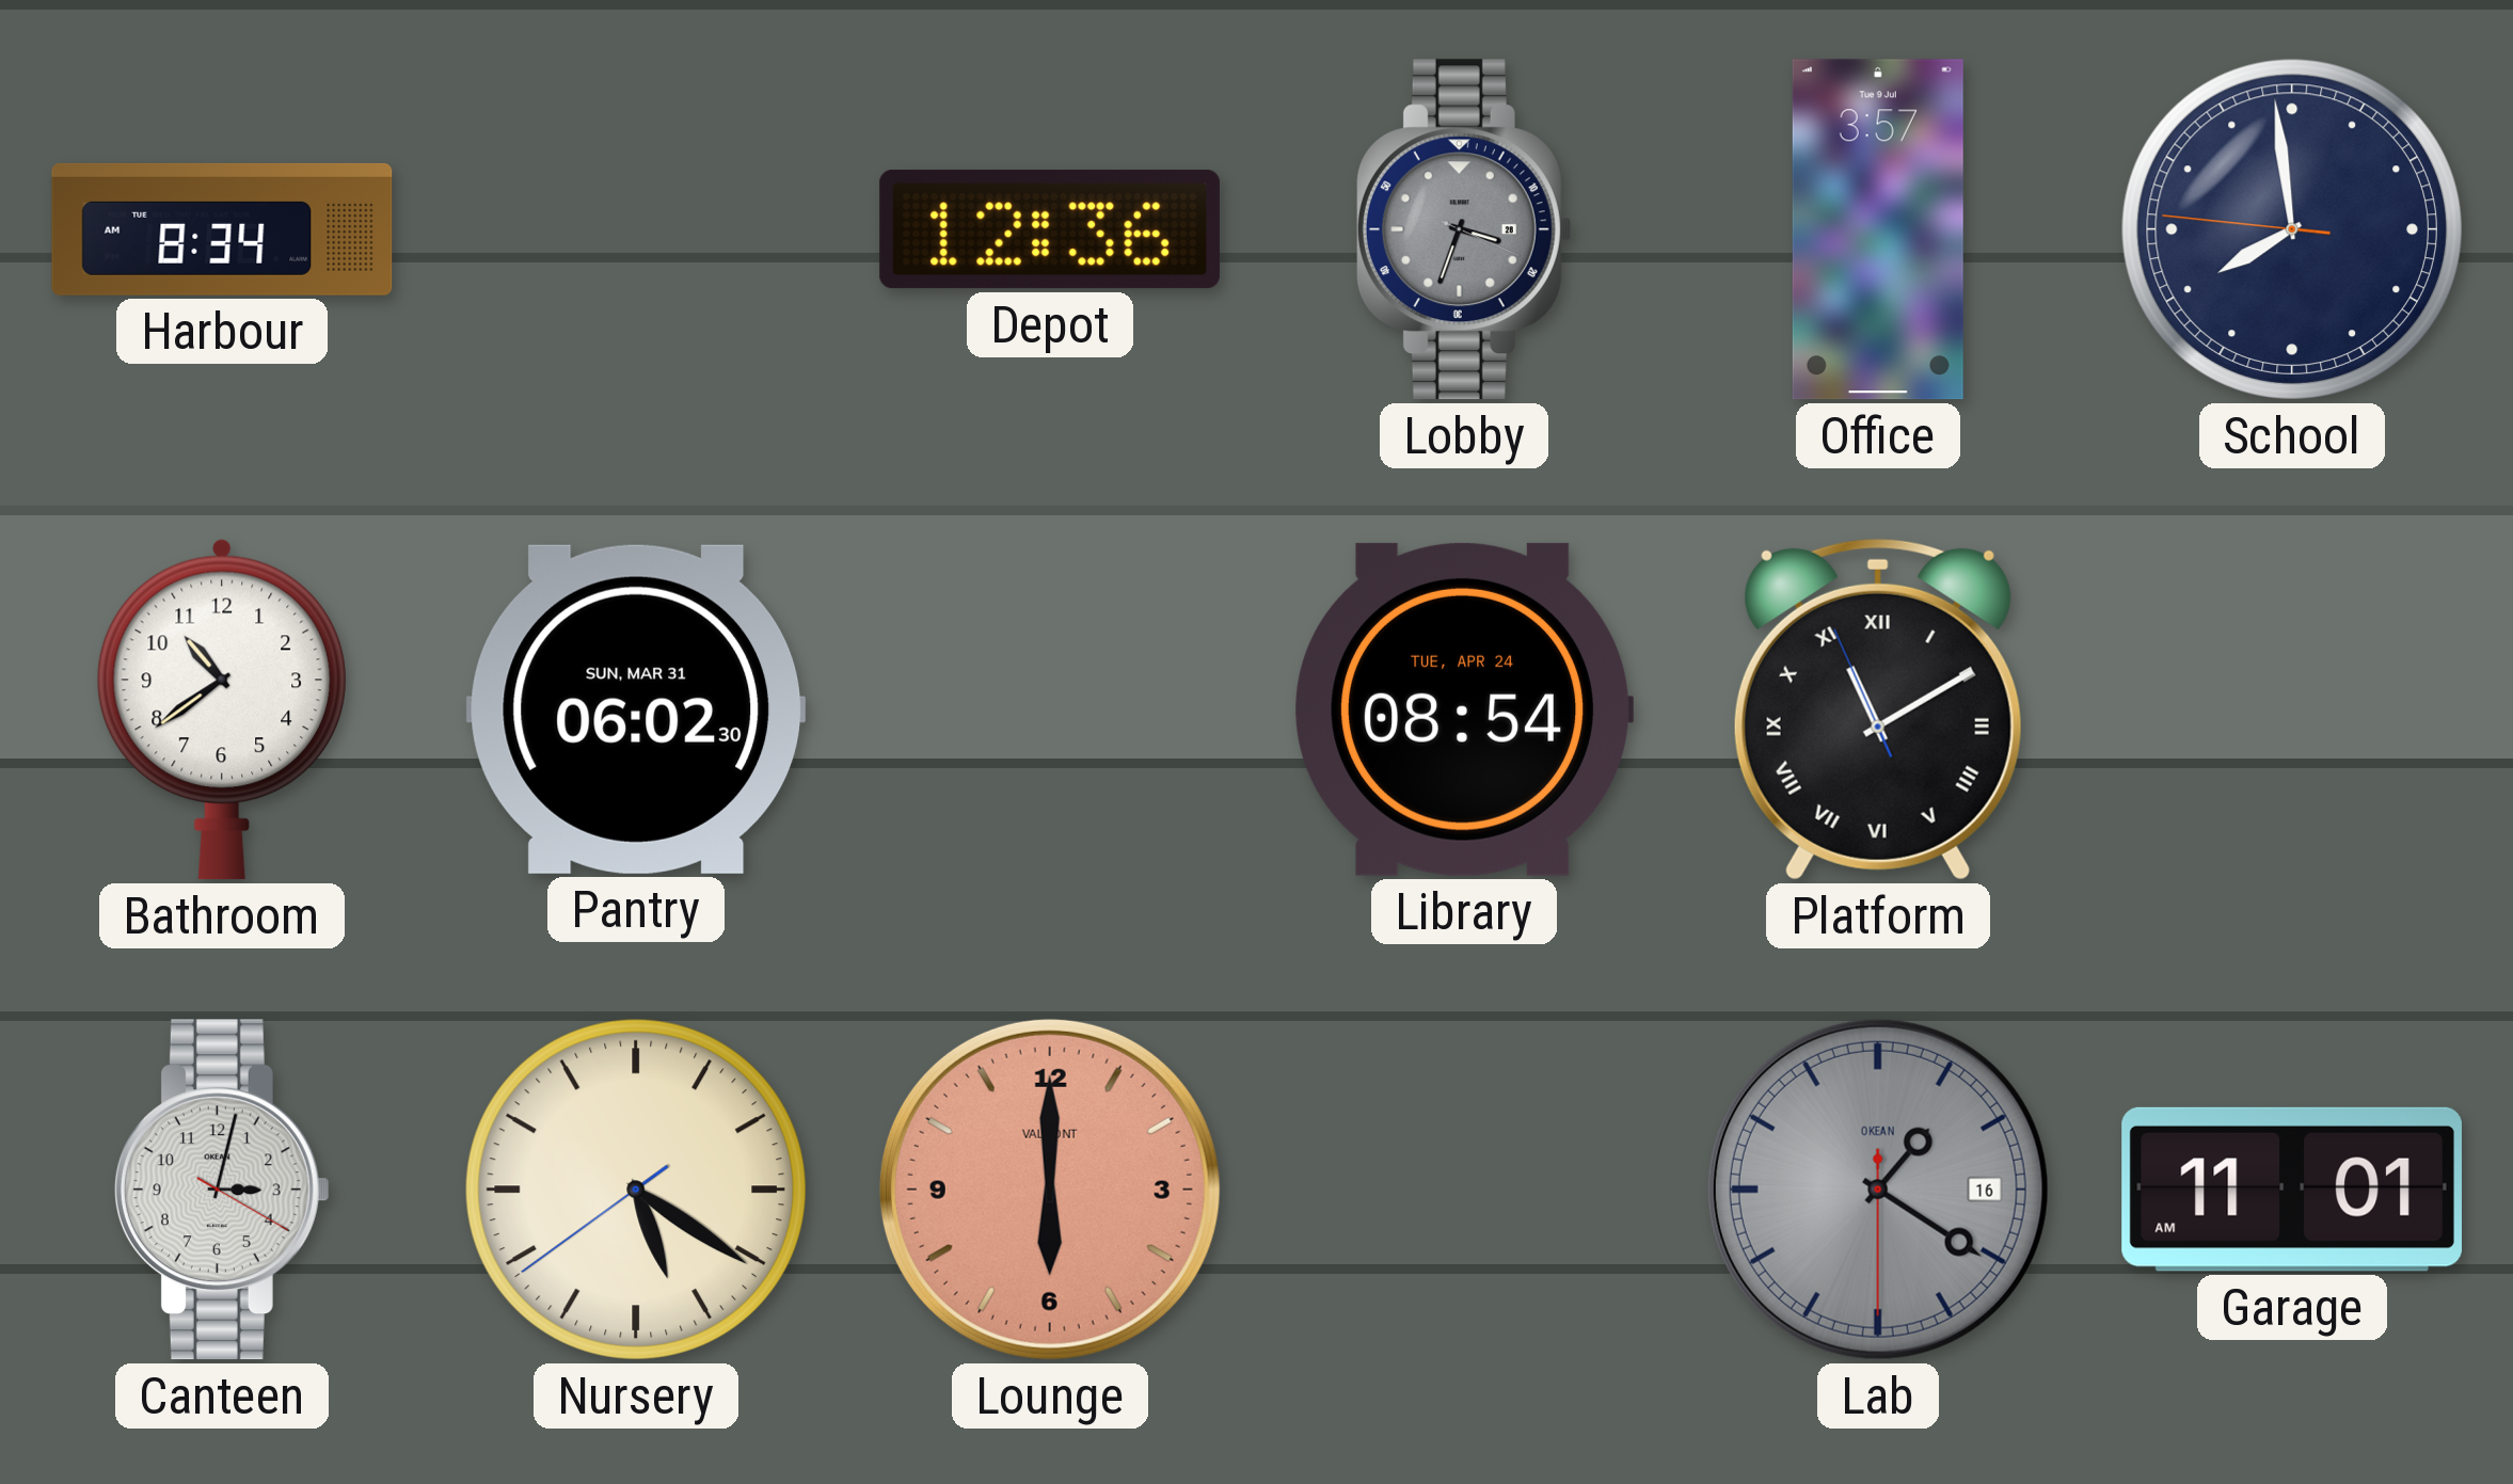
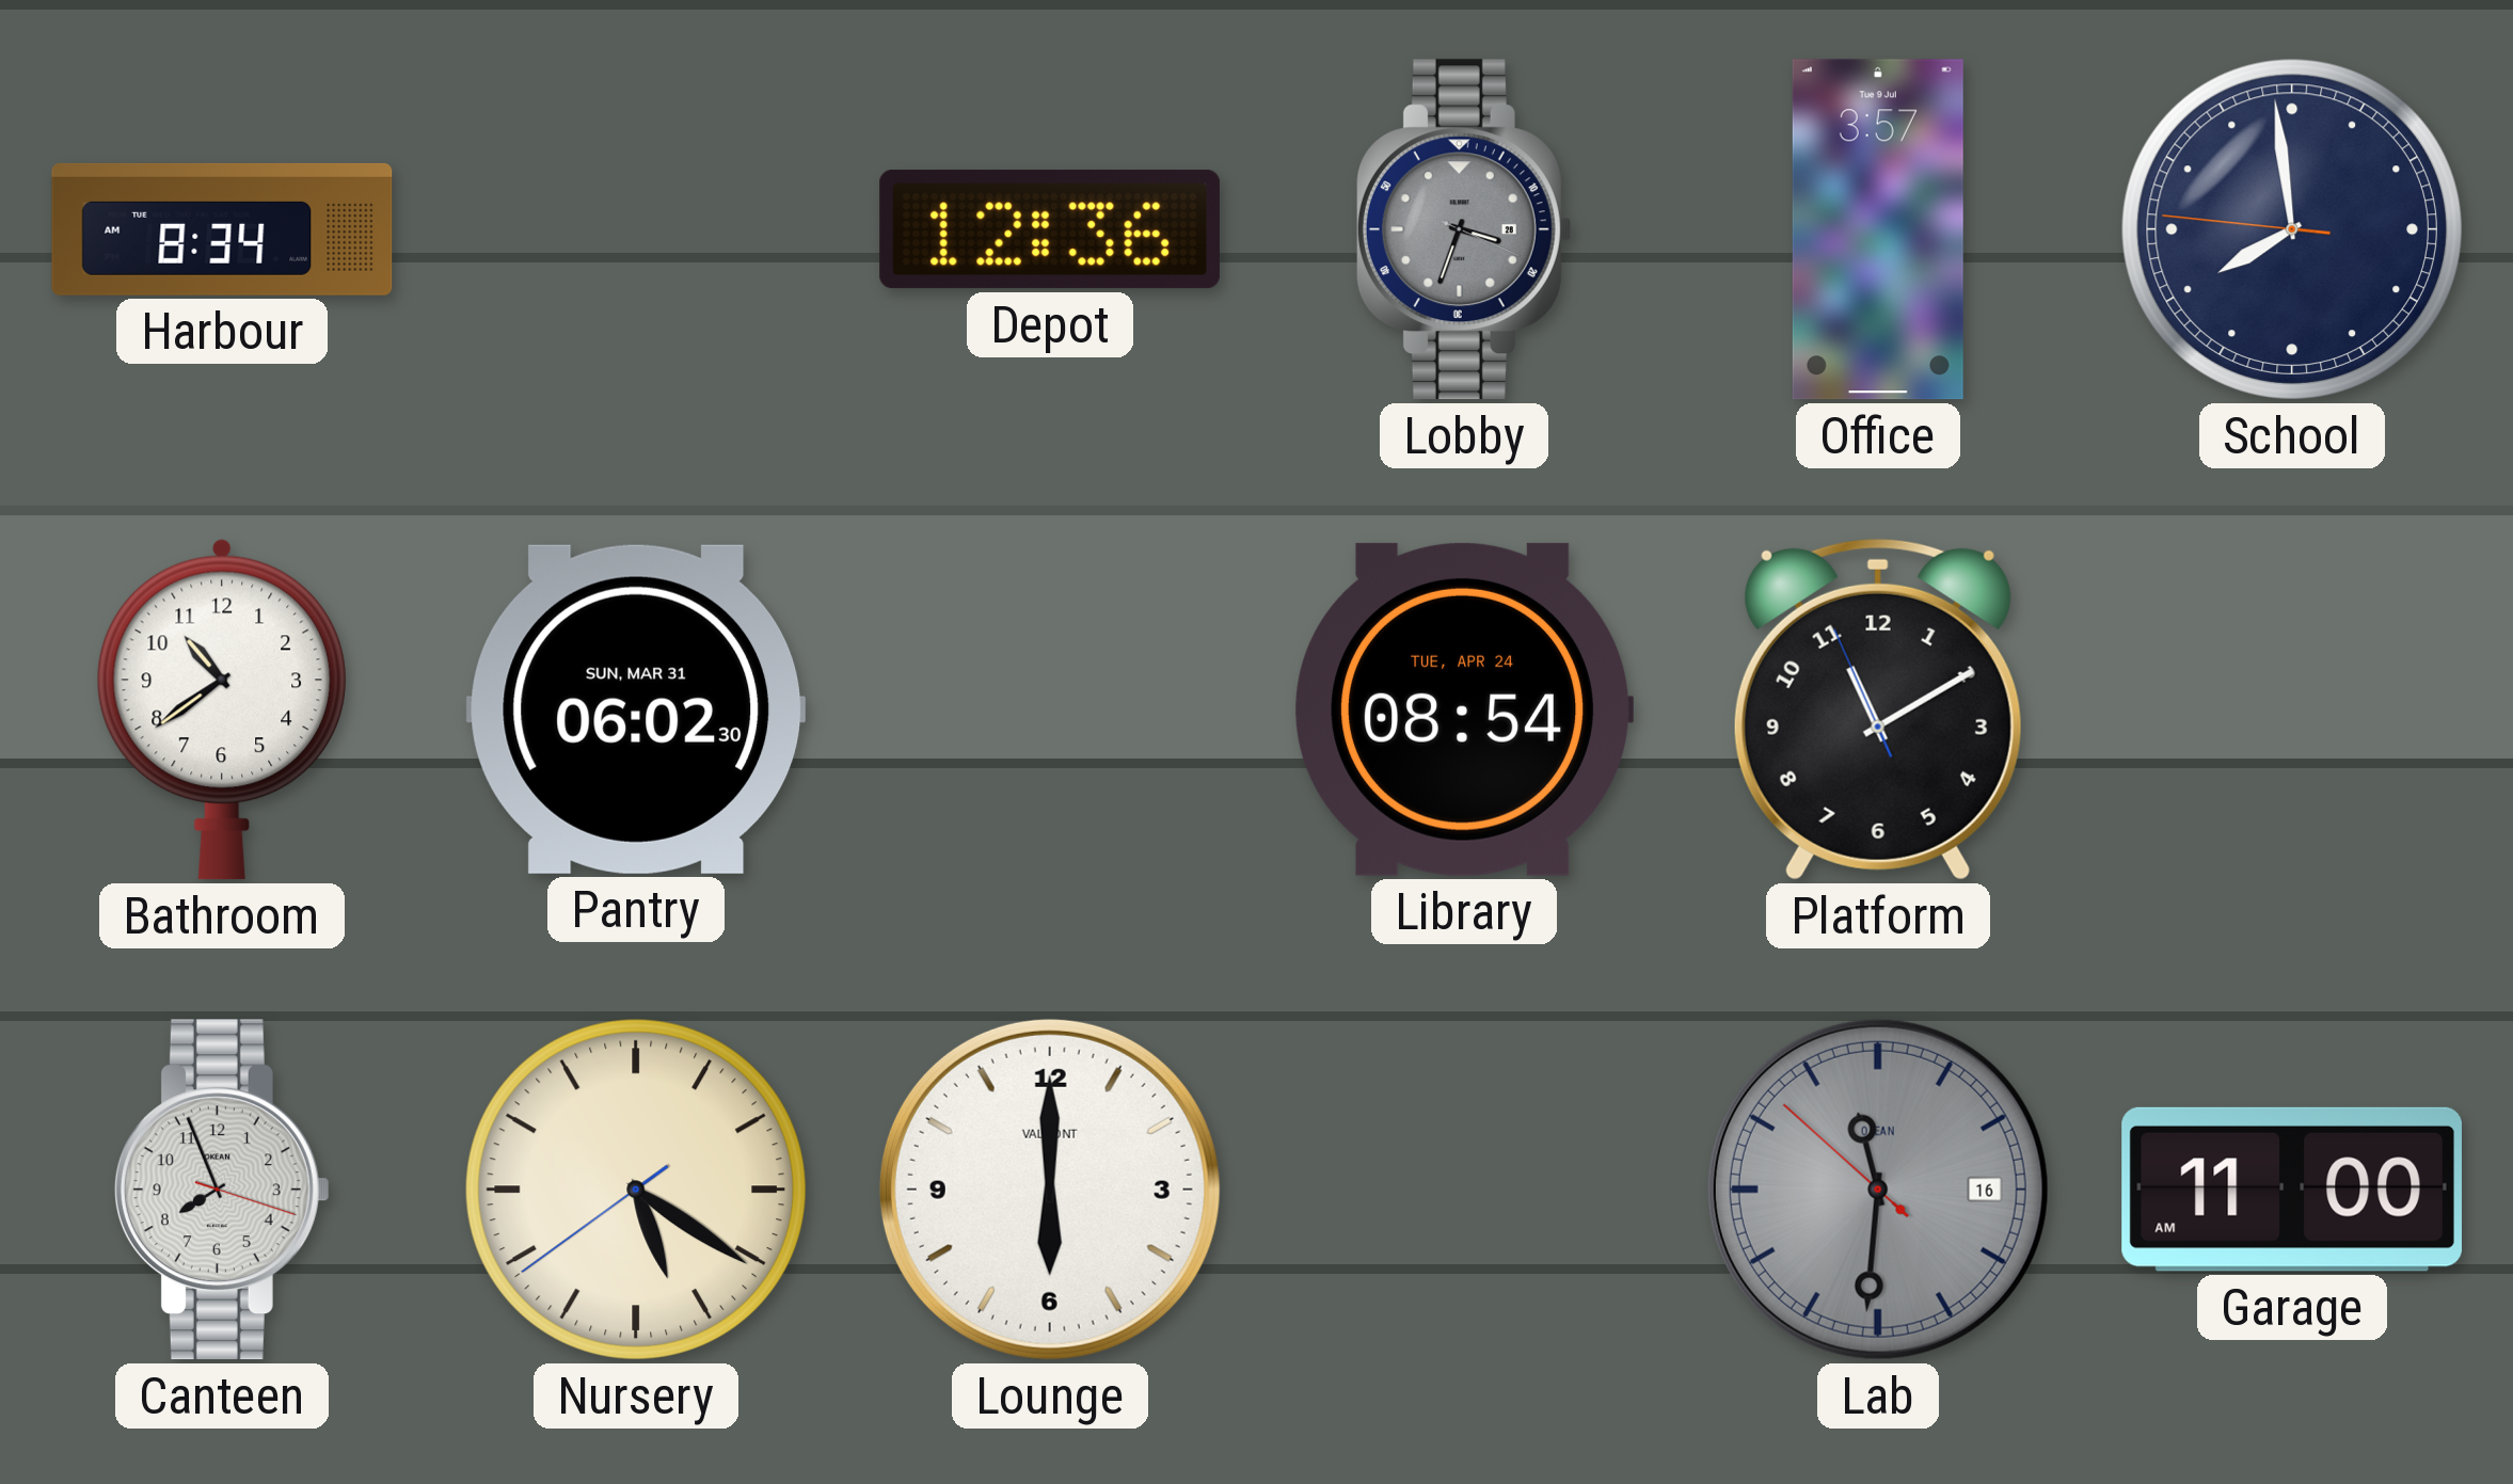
Platform numerals: Roman -> Arabic (1878, 709)
Canteen: 3:02 -> 7:56 (222, 1190)
Lounge dial: salmon -> white (1050, 1190)
Lab: 1:20 -> 11:30 (1878, 1190)
Garage: 11:01 -> 11:00 (2292, 1190)
